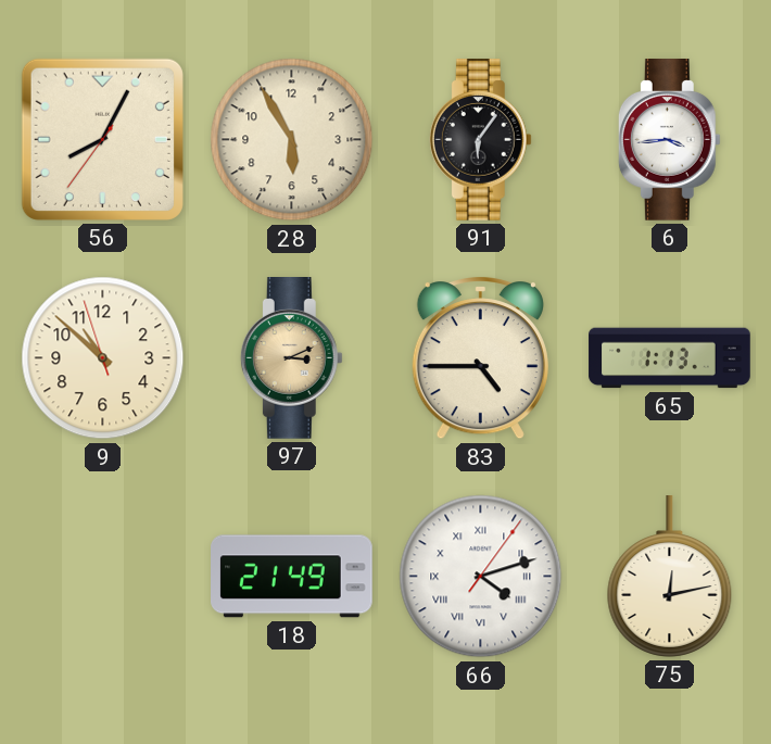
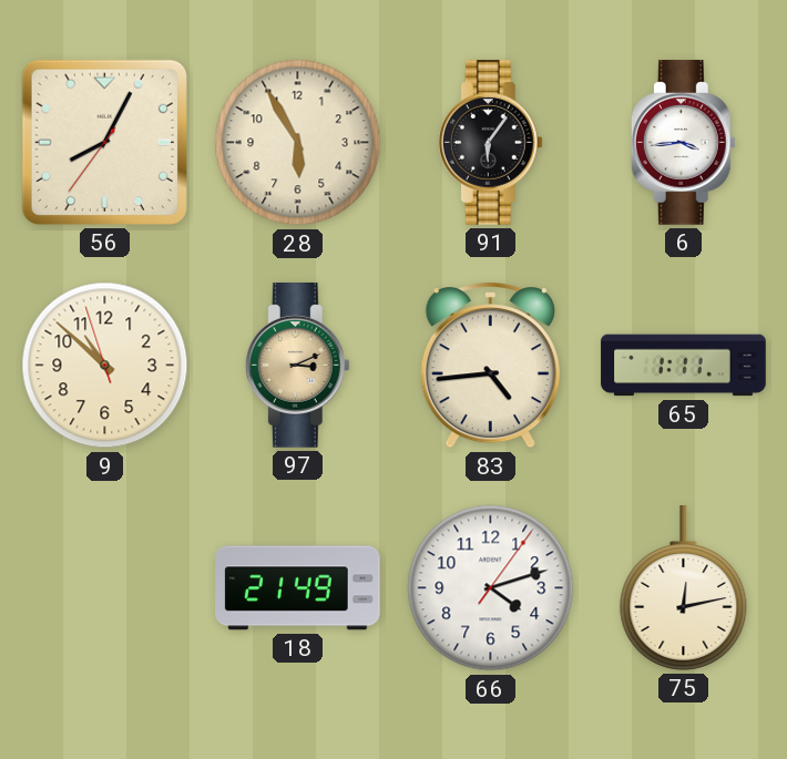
83: 4:45 -> 4:44 (490, 365)
65: 1:13 -> 1:11 (684, 366)
66 numerals: Roman -> Arabic (491, 588)
